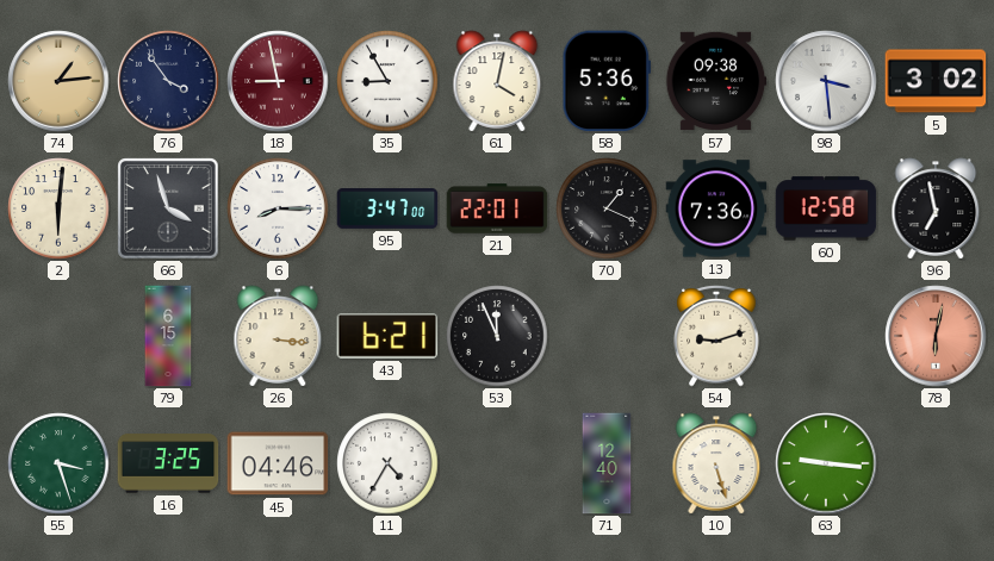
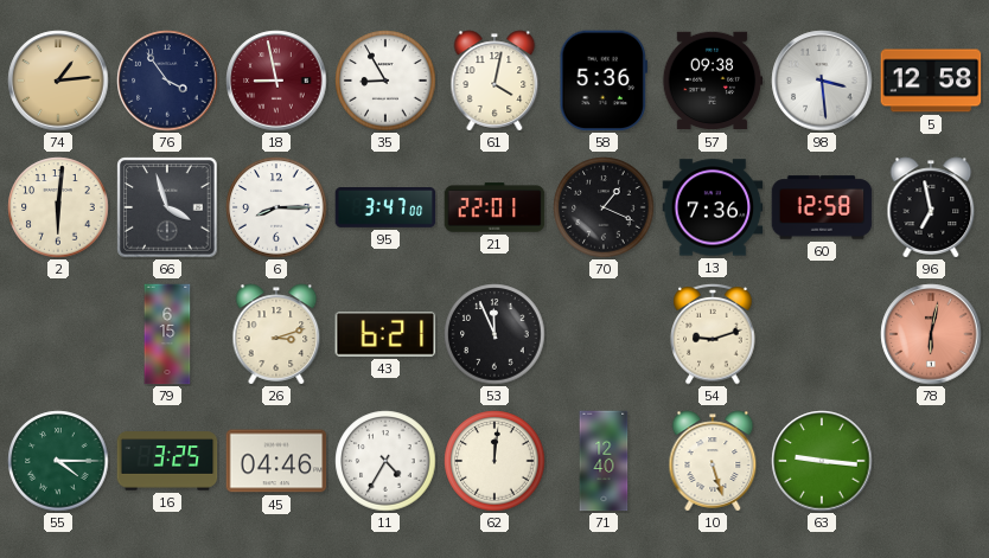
5: 3:02 -> 12:58 (931, 81)
26: 3:16 -> 3:12 (276, 334)
55: 3:27 -> 4:15 (58, 461)
62: none -> 12:01 (494, 461)
